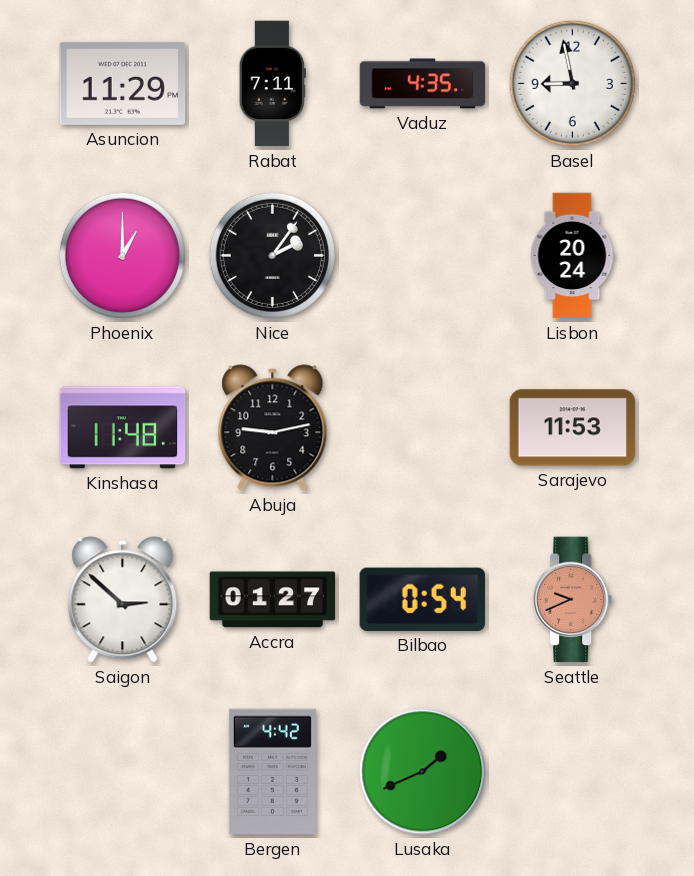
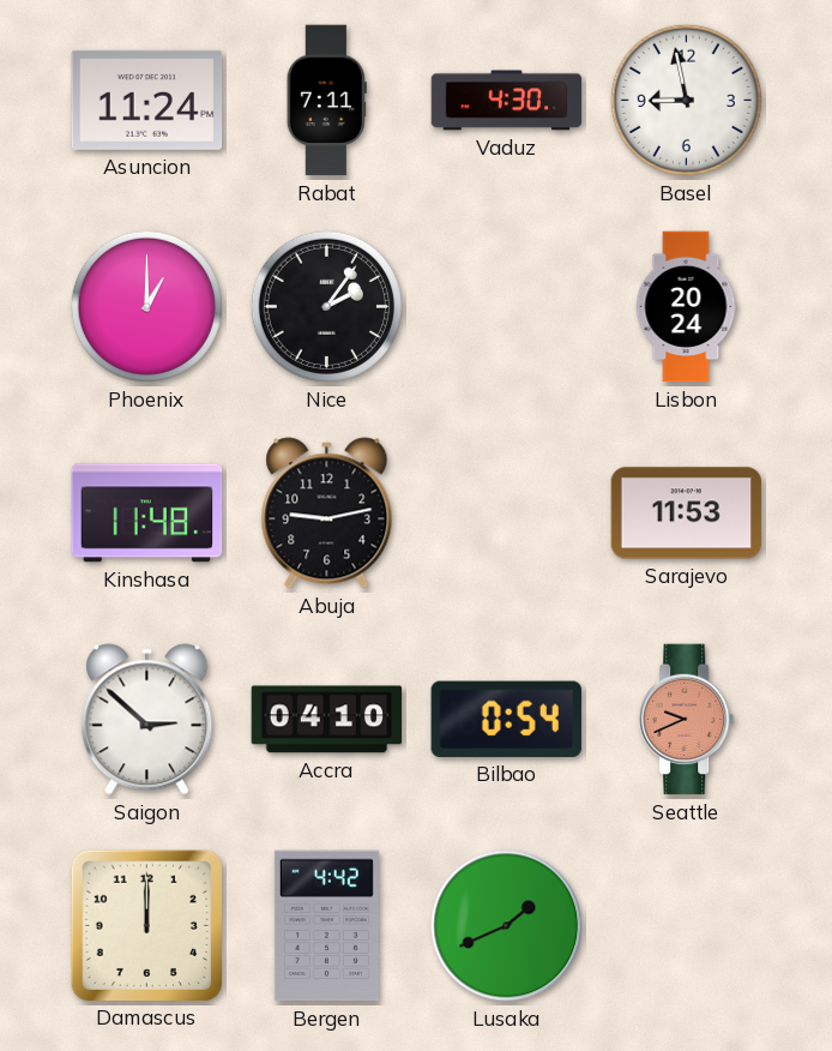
Asuncion: 11:29 -> 11:24 (147, 100)
Vaduz: 4:35 -> 4:30 (507, 101)
Accra: 01:27 -> 04:10 (327, 720)
Damascus: none -> 12:00 (146, 925)
